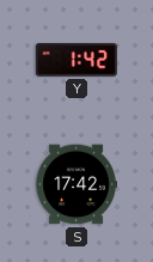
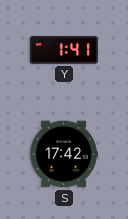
Y: 1:42 -> 1:41 (64, 50)
